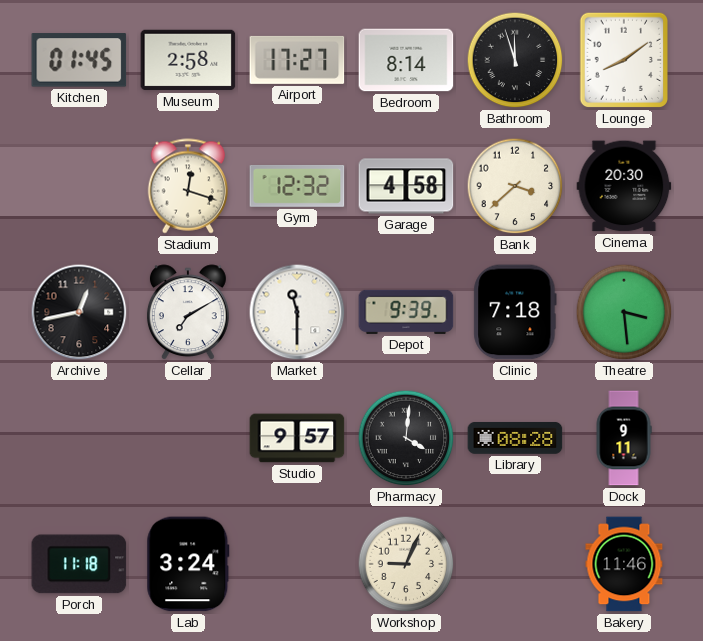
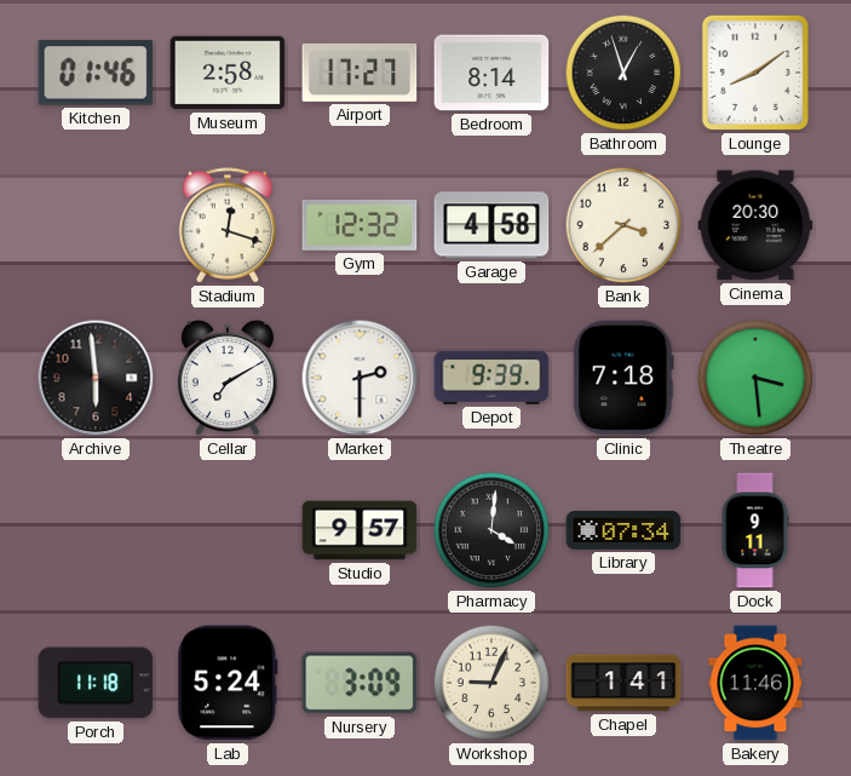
Kitchen: 01:45 -> 01:46 (96, 73)
Bathroom: 11:57 -> 12:57 (623, 73)
Archive: 12:43 -> 5:59 (96, 378)
Market: 11:30 -> 2:30 (360, 378)
Library: 08:28 -> 07:34 (623, 530)
Lab: 3:24 -> 5:24 (228, 683)
Nursery: none -> 3:09 (360, 683)
Chapel: none -> 1:41 (623, 683)
